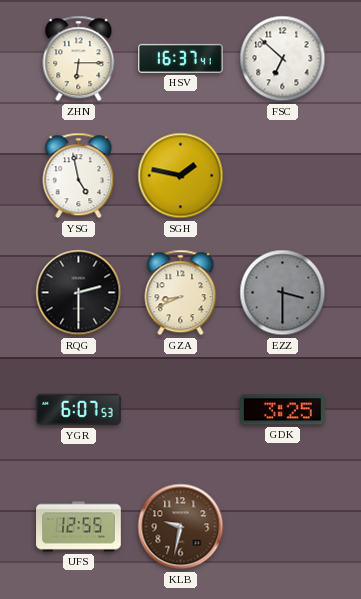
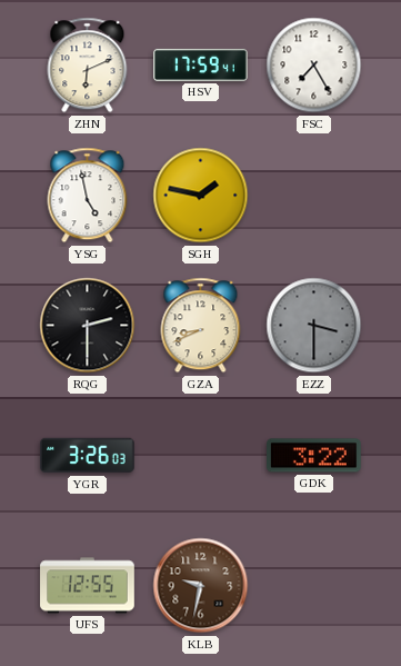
ZHN: 6:15 -> 6:11 (88, 66)
HSV: 16:37 -> 17:59 (201, 64)
FSC: 6:52 -> 7:25 (314, 66)
YGR: 6:07 -> 3:26 (88, 456)
GDK: 3:25 -> 3:22 (314, 456)
